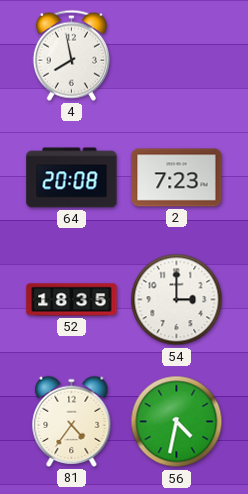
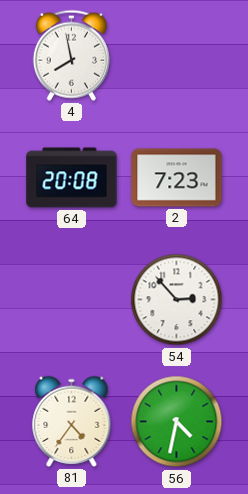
52: 18:35 -> none (72, 300)
54: 3:00 -> 2:53 (177, 300)
